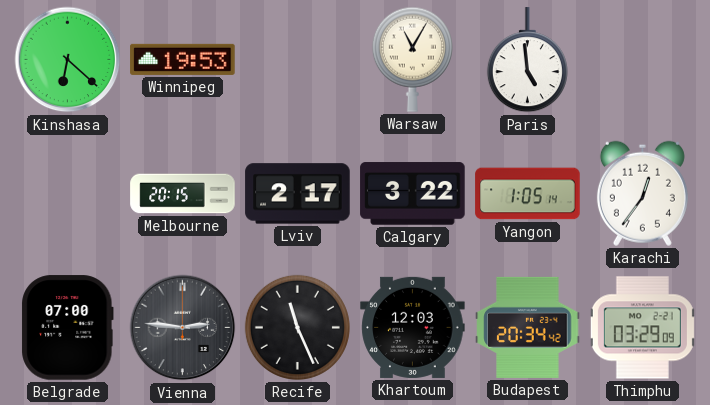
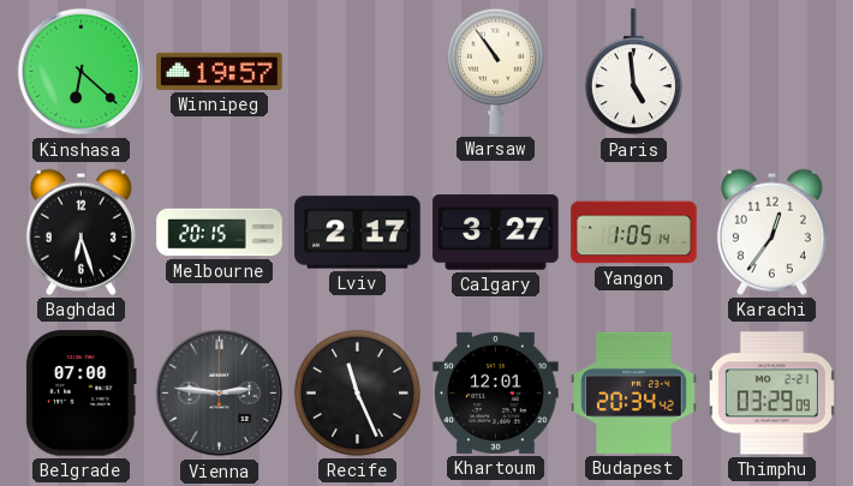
Winnipeg: 19:53 -> 19:57 (220, 71)
Warsaw: 11:05 -> 10:54 (495, 71)
Baghdad: none -> 6:27 (80, 232)
Calgary: 3:22 -> 3:27 (496, 233)
Khartoum: 12:03 -> 12:01 (496, 392)
